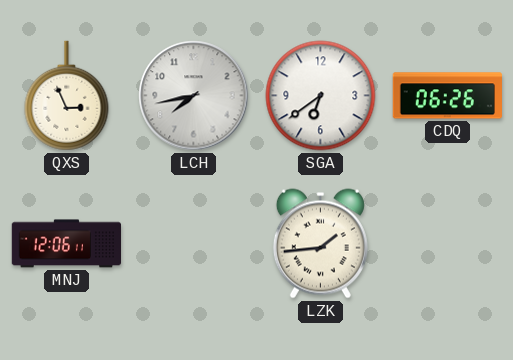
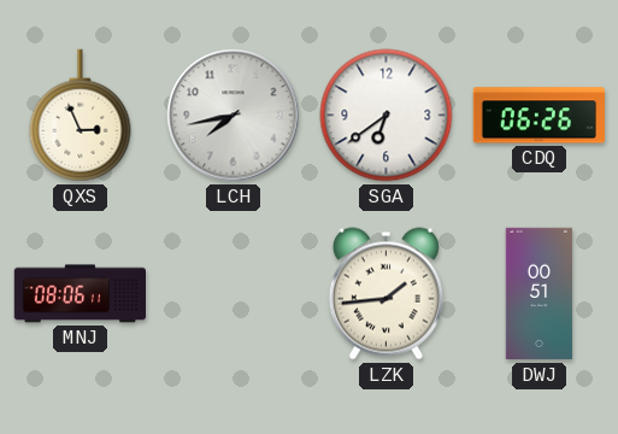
MNJ: 12:06 -> 08:06 (80, 294)
DWJ: none -> 00:51 (540, 294)
